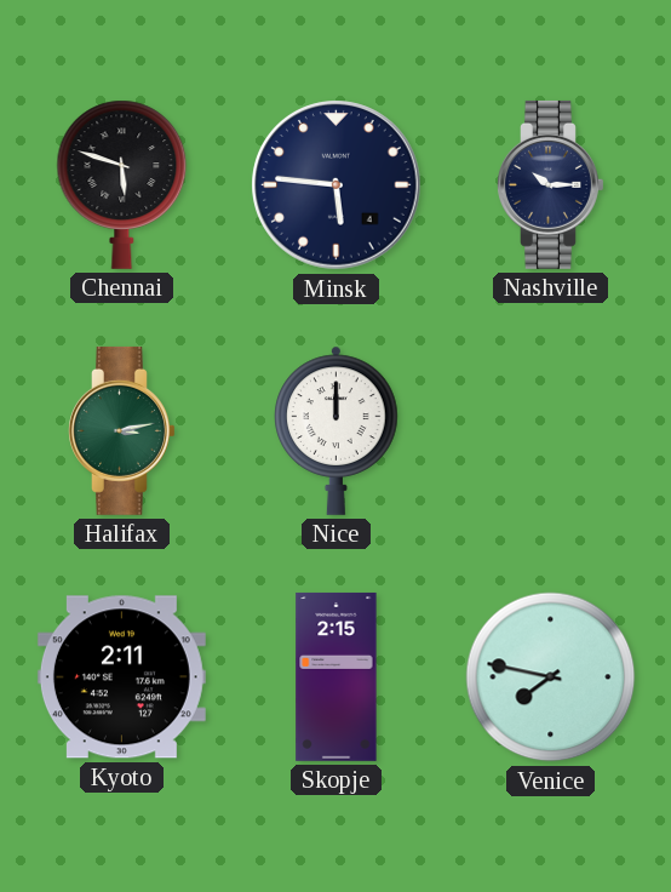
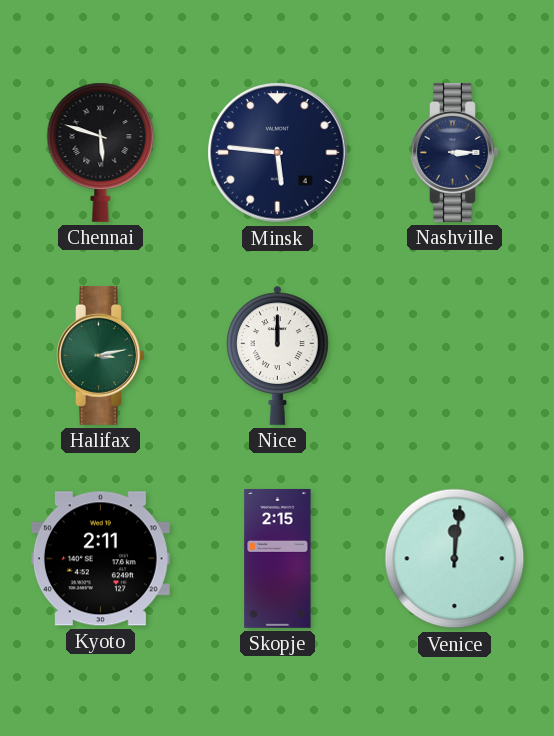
Nashville: 10:15 -> 3:15 (455, 152)
Venice: 7:47 -> 12:01 (455, 559)
